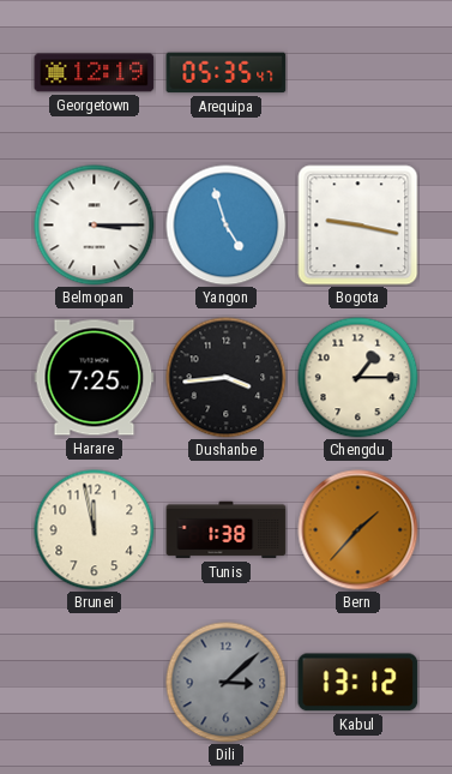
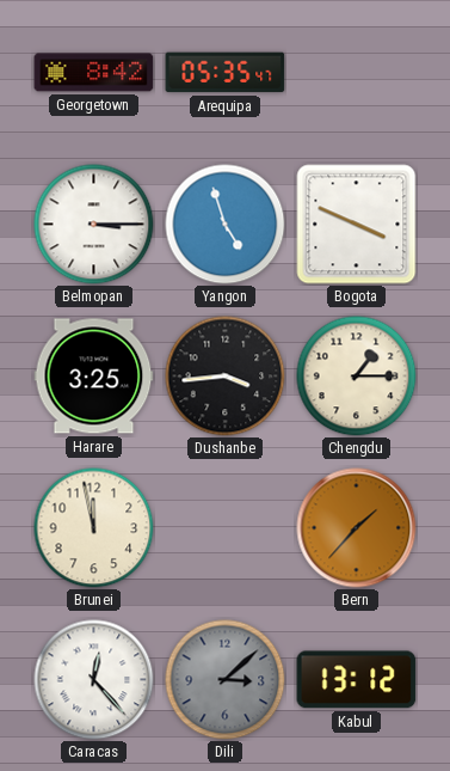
Georgetown: 12:19 -> 8:42 (94, 73)
Bogota: 9:17 -> 3:49 (357, 225)
Harare: 7:25 -> 3:25 (94, 377)
Tunis: 1:38 -> none (227, 530)
Caracas: none -> 12:23 (94, 680)
